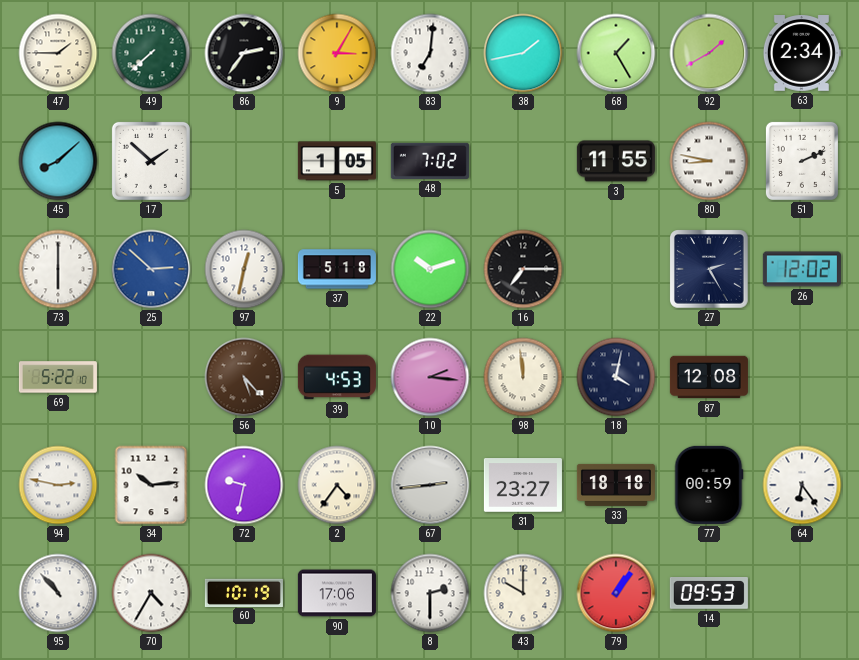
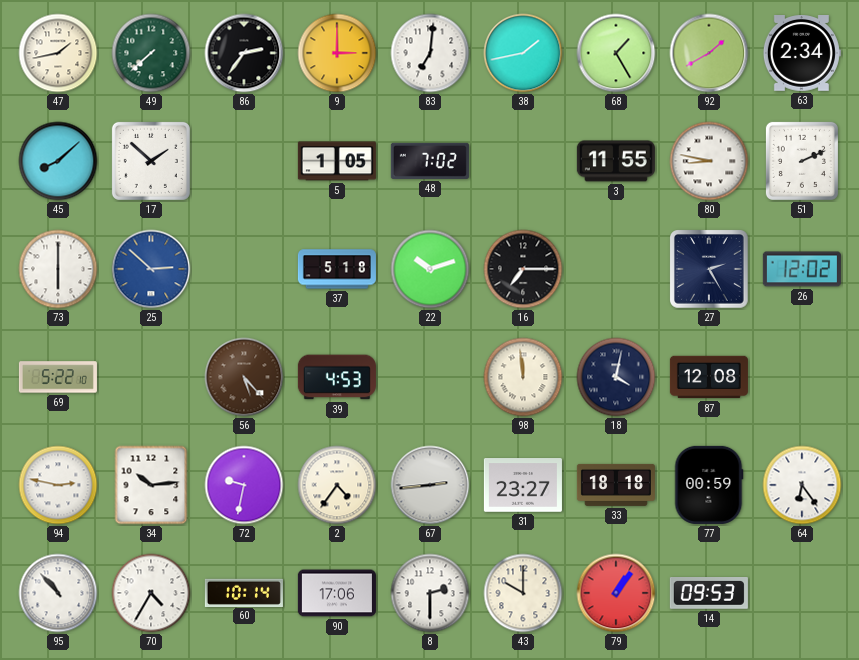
47: 1:45 -> 1:43 (58, 53)
9: 3:05 -> 3:00 (337, 53)
97: 12:32 -> none (244, 269)
10: 2:16 -> none (430, 377)
60: 10:19 -> 10:14 (244, 592)
